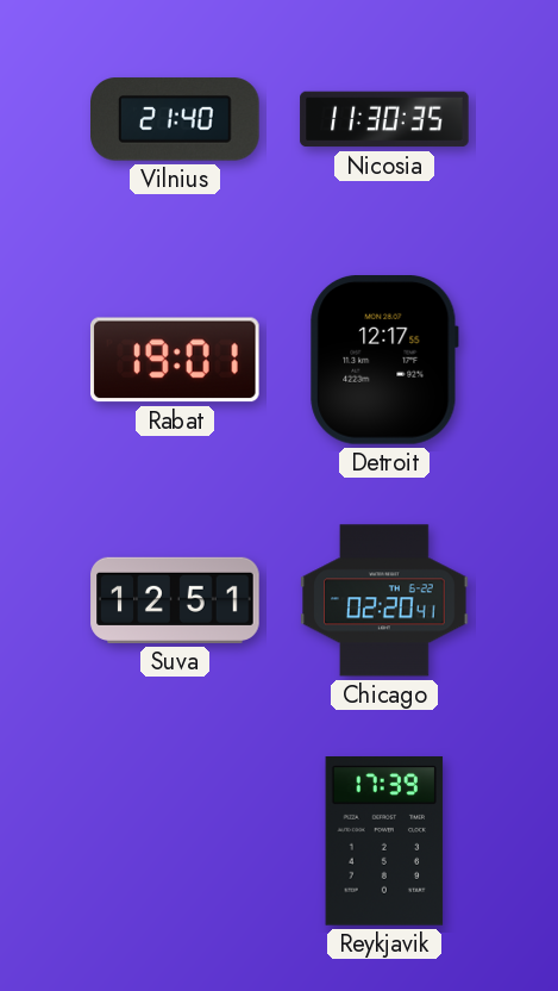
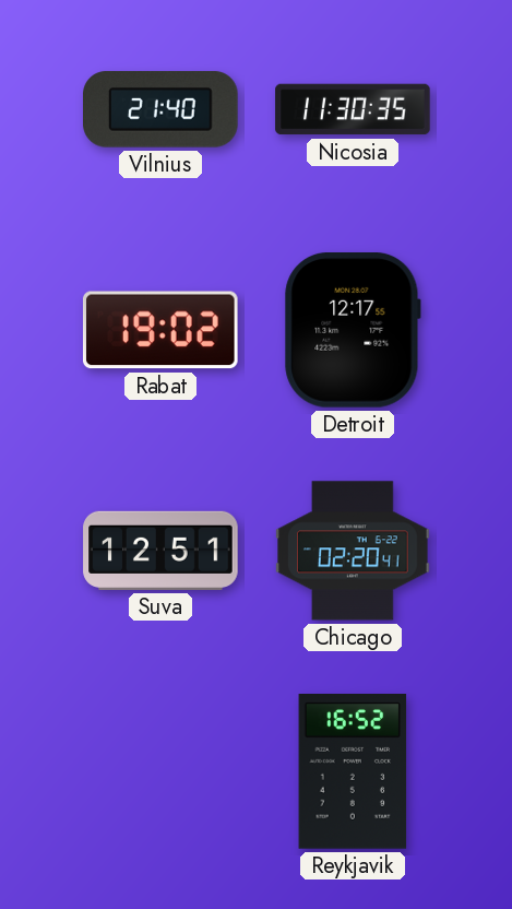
Rabat: 19:01 -> 19:02 (160, 330)
Reykjavik: 17:39 -> 16:52 (353, 772)
